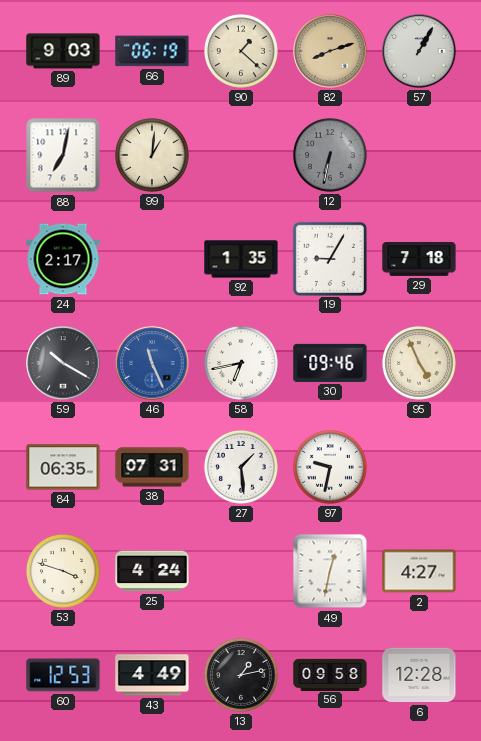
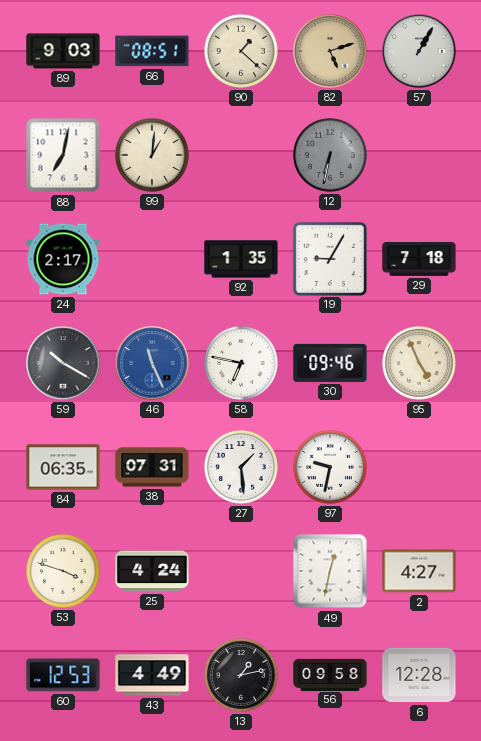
66: 06:19 -> 08:51 (152, 51)
82: 8:12 -> 5:12 (330, 51)
58: 6:43 -> 6:47 (242, 364)
